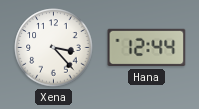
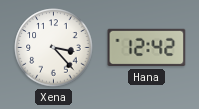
Hana: 12:44 -> 12:42 (147, 48)
